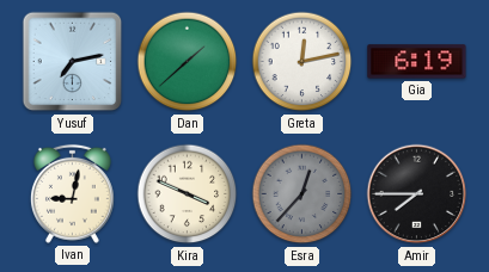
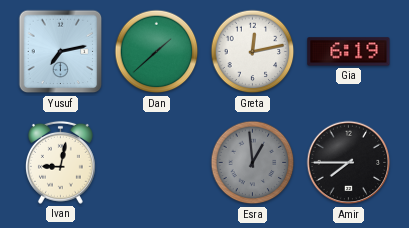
Kira: 3:49 -> none (188, 194)
Esra: 12:37 -> 12:59 (253, 163)
